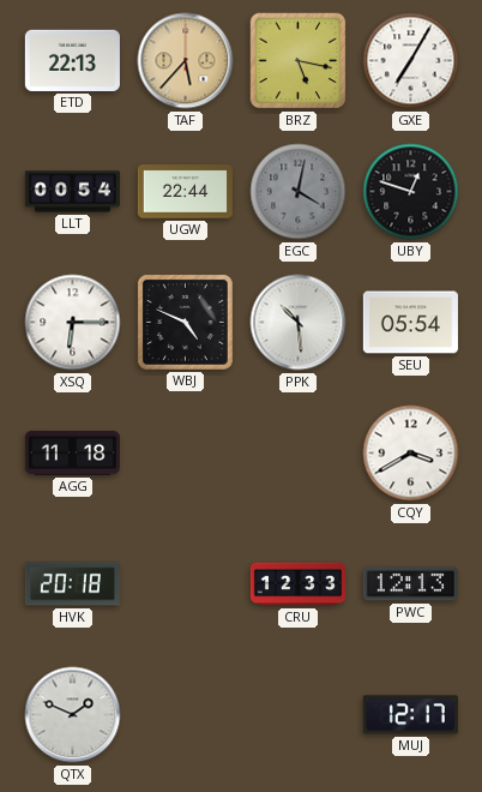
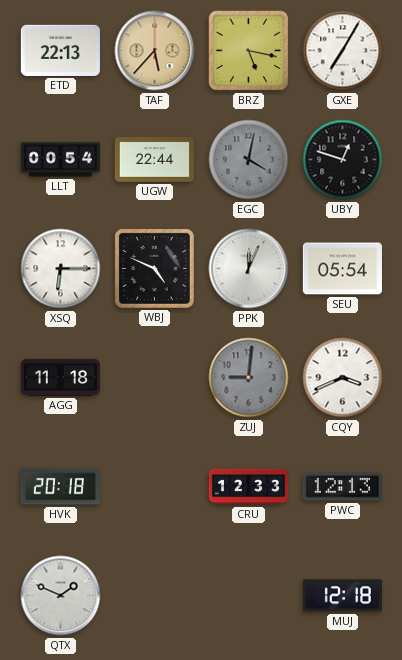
PPK: 10:29 -> 12:04 (249, 269)
ZUJ: none -> 9:01 (249, 378)
CQY: 3:40 -> 3:41 (343, 378)
MUJ: 12:17 -> 12:18 (342, 596)
